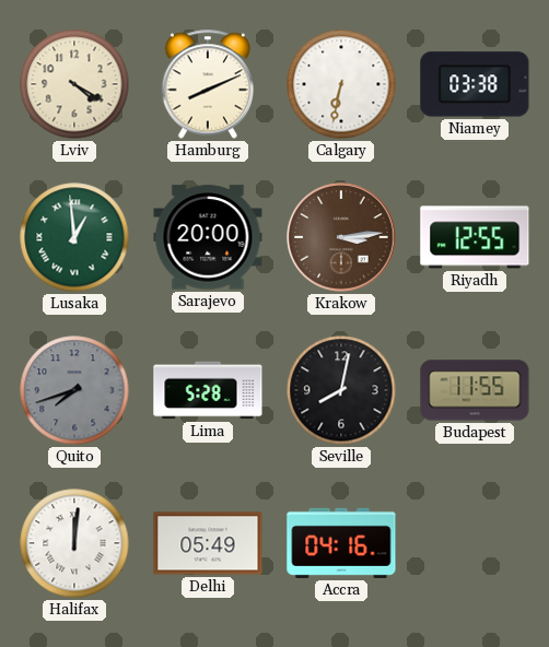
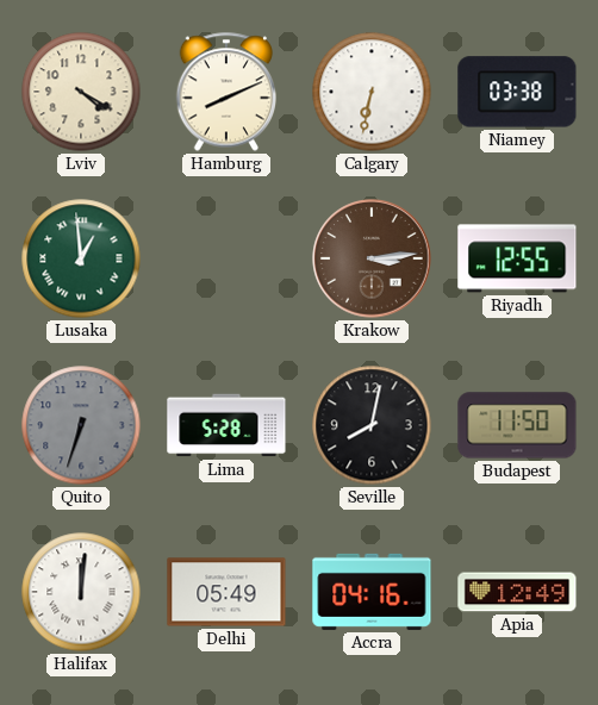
Sarajevo: 20:00 -> none (208, 237)
Quito: 7:42 -> 6:33 (81, 425)
Budapest: 11:55 -> 11:50 (517, 425)
Apia: none -> 12:49 (517, 592)
